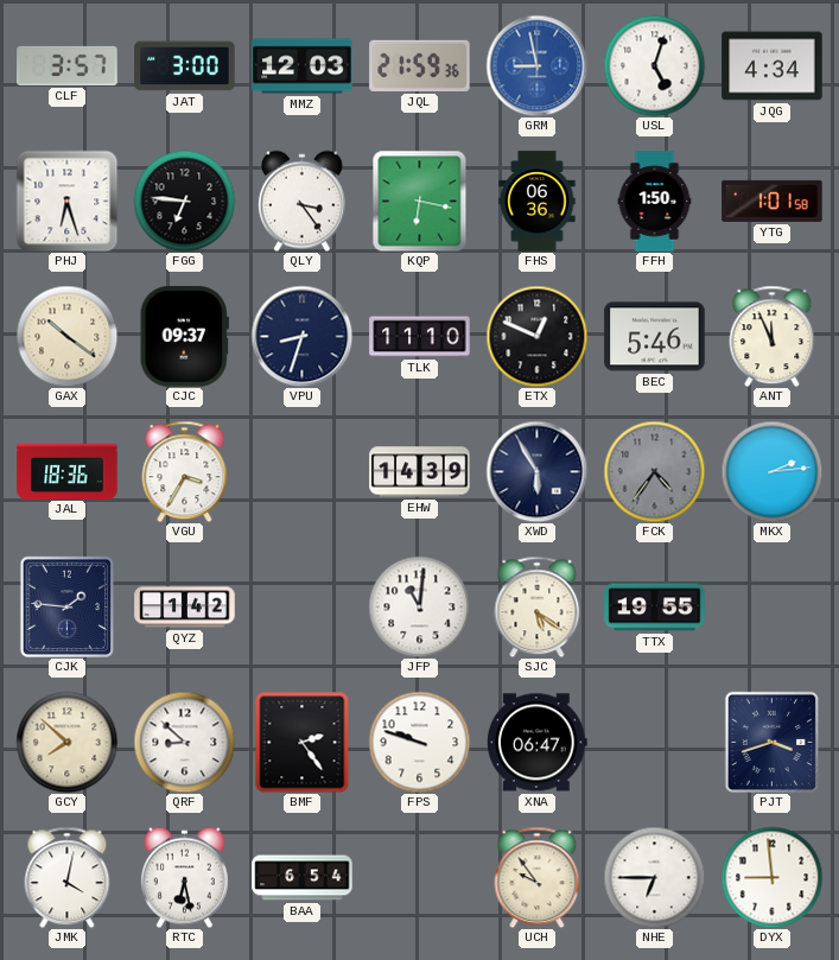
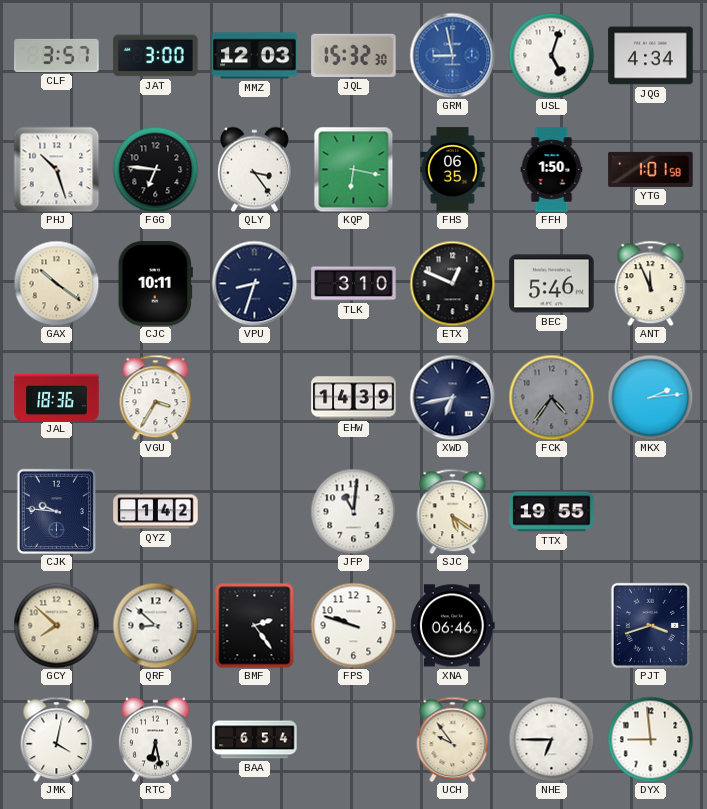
JQL: 21:59 -> 15:32 (354, 55)
PHJ: 6:27 -> 10:27 (56, 169)
FHS: 06:36 -> 06:35 (453, 170)
CJC: 09:37 -> 10:11 (155, 284)
TLK: 11:10 -> 3:10 (354, 284)
XWD: 5:55 -> 6:43 (452, 397)
CJK: 1:46 -> 9:46 (56, 511)
XNA: 06:47 -> 06:46 (452, 626)
